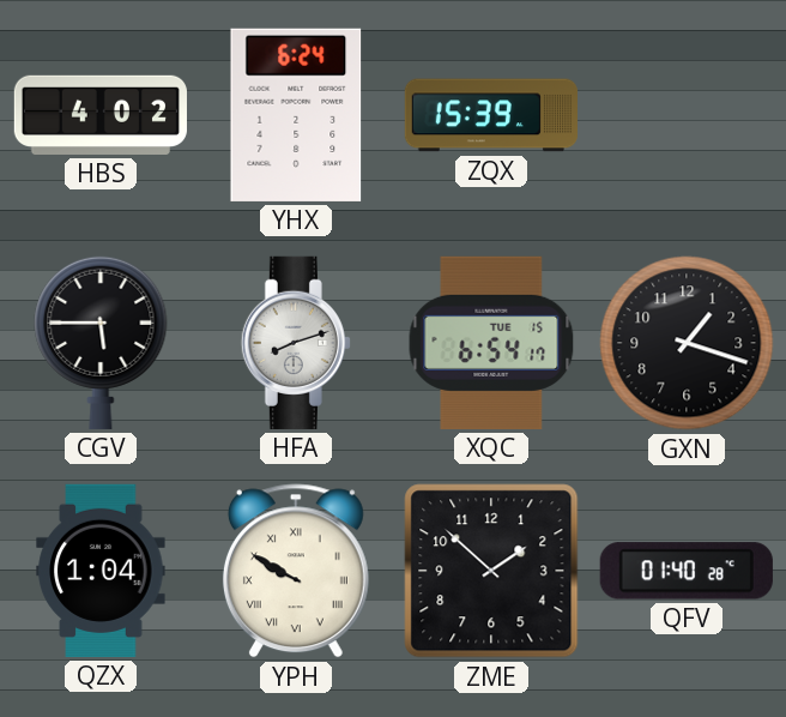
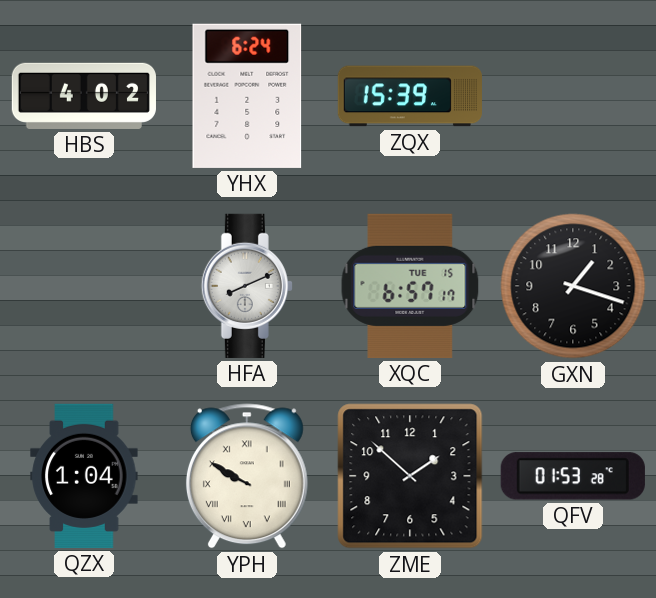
CGV: 5:45 -> none (101, 342)
HFA: 8:12 -> 8:11 (247, 286)
XQC: 6:54 -> 6:57 (410, 286)
QFV: 01:40 -> 01:53 (573, 476)
